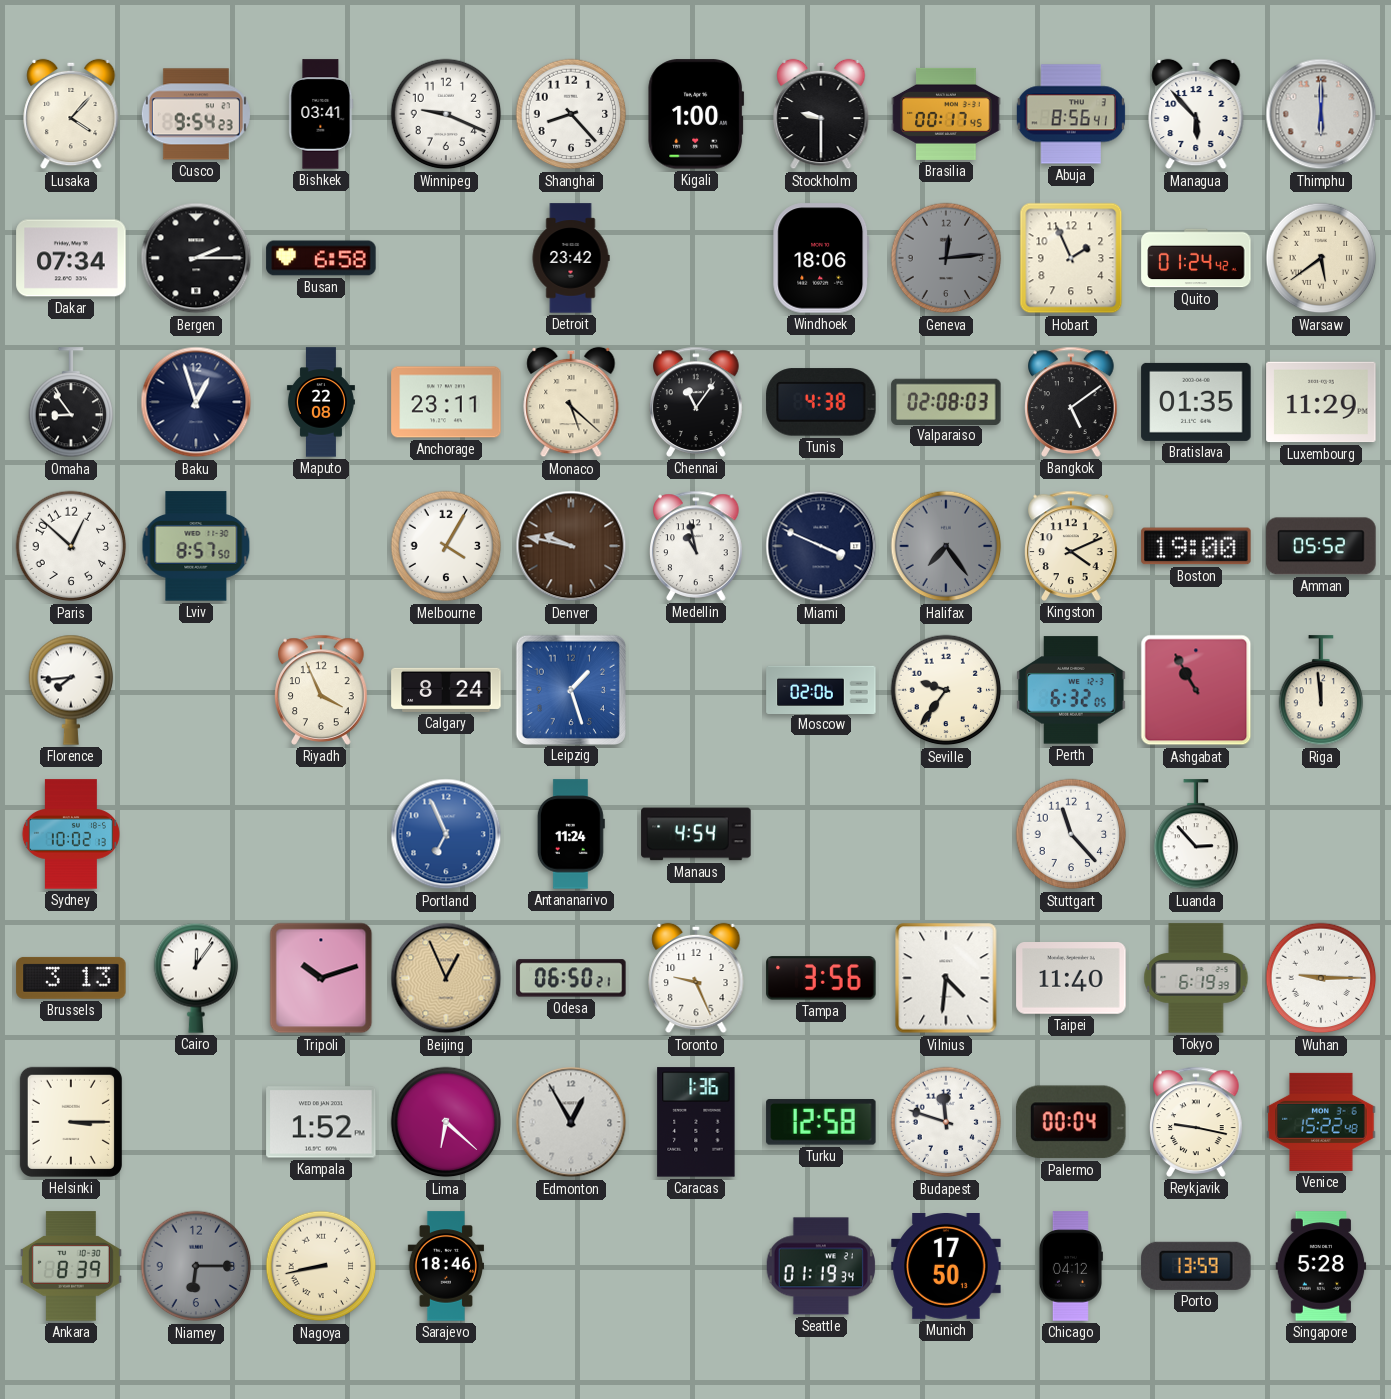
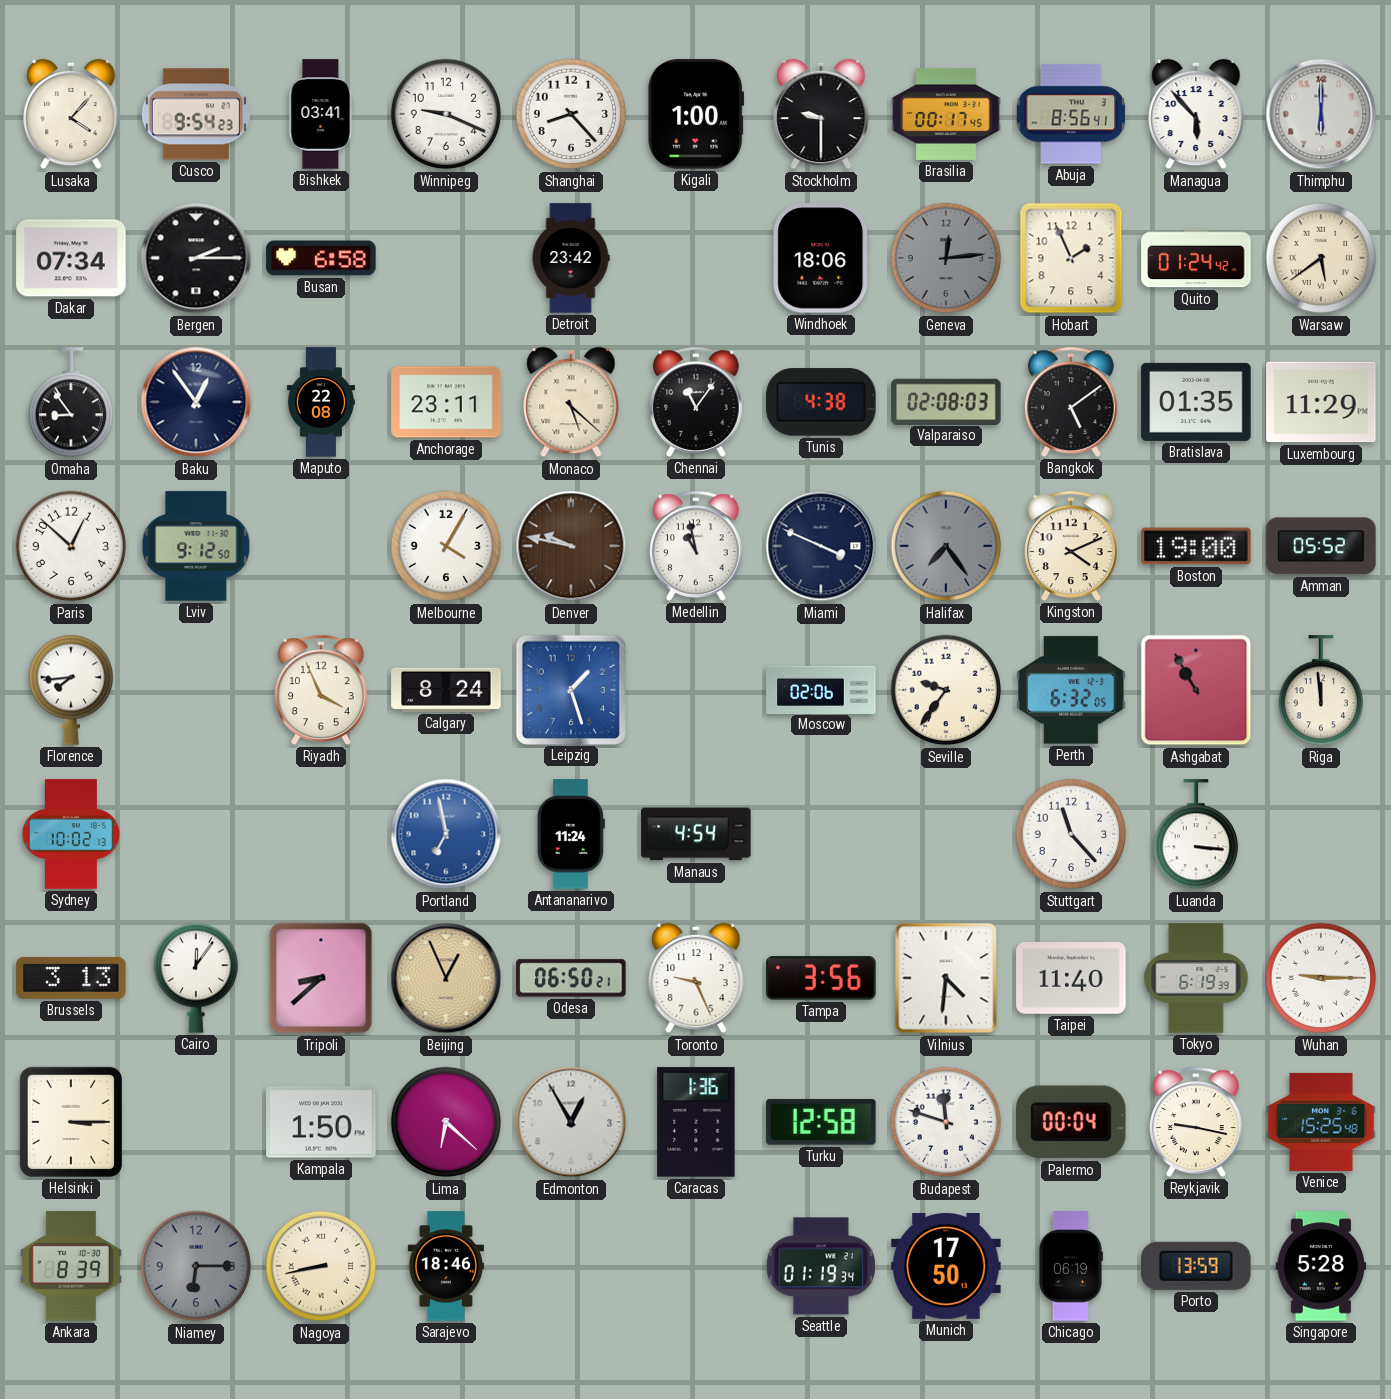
Baku: 12:57 -> 12:54 (196, 402)
Lviv: 8:57 -> 9:12 (196, 546)
Portland: 6:56 -> 6:58 (446, 834)
Luanda: 2:53 -> 3:16 (1196, 835)
Tripoli: 10:12 -> 8:38 (321, 978)
Kampala: 1:52 -> 1:50 (321, 1122)
Venice: 15:22 -> 15:25 (1321, 1122)
Chicago: 04:12 -> 06:19 (1070, 1266)
